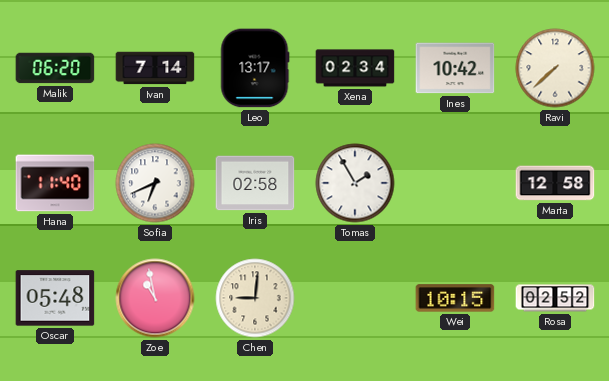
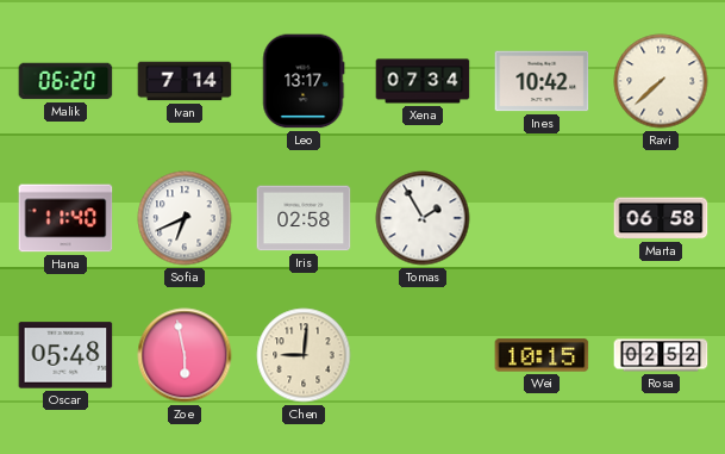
Xena: 02:34 -> 07:34 (423, 81)
Marta: 12:58 -> 06:58 (661, 218)
Zoe: 10:58 -> 5:58 (185, 355)
